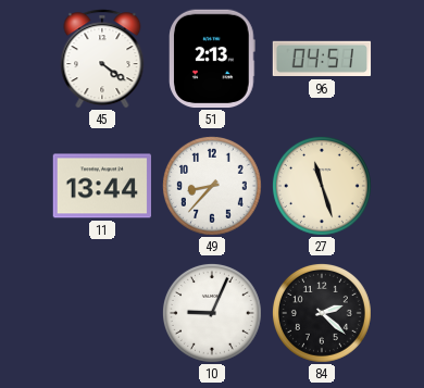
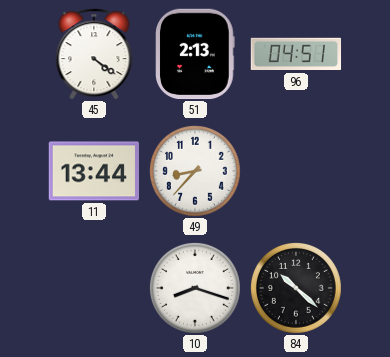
27: 11:27 -> none (322, 186)
10: 9:04 -> 8:18 (195, 288)
84: 2:22 -> 10:22 (296, 288)
